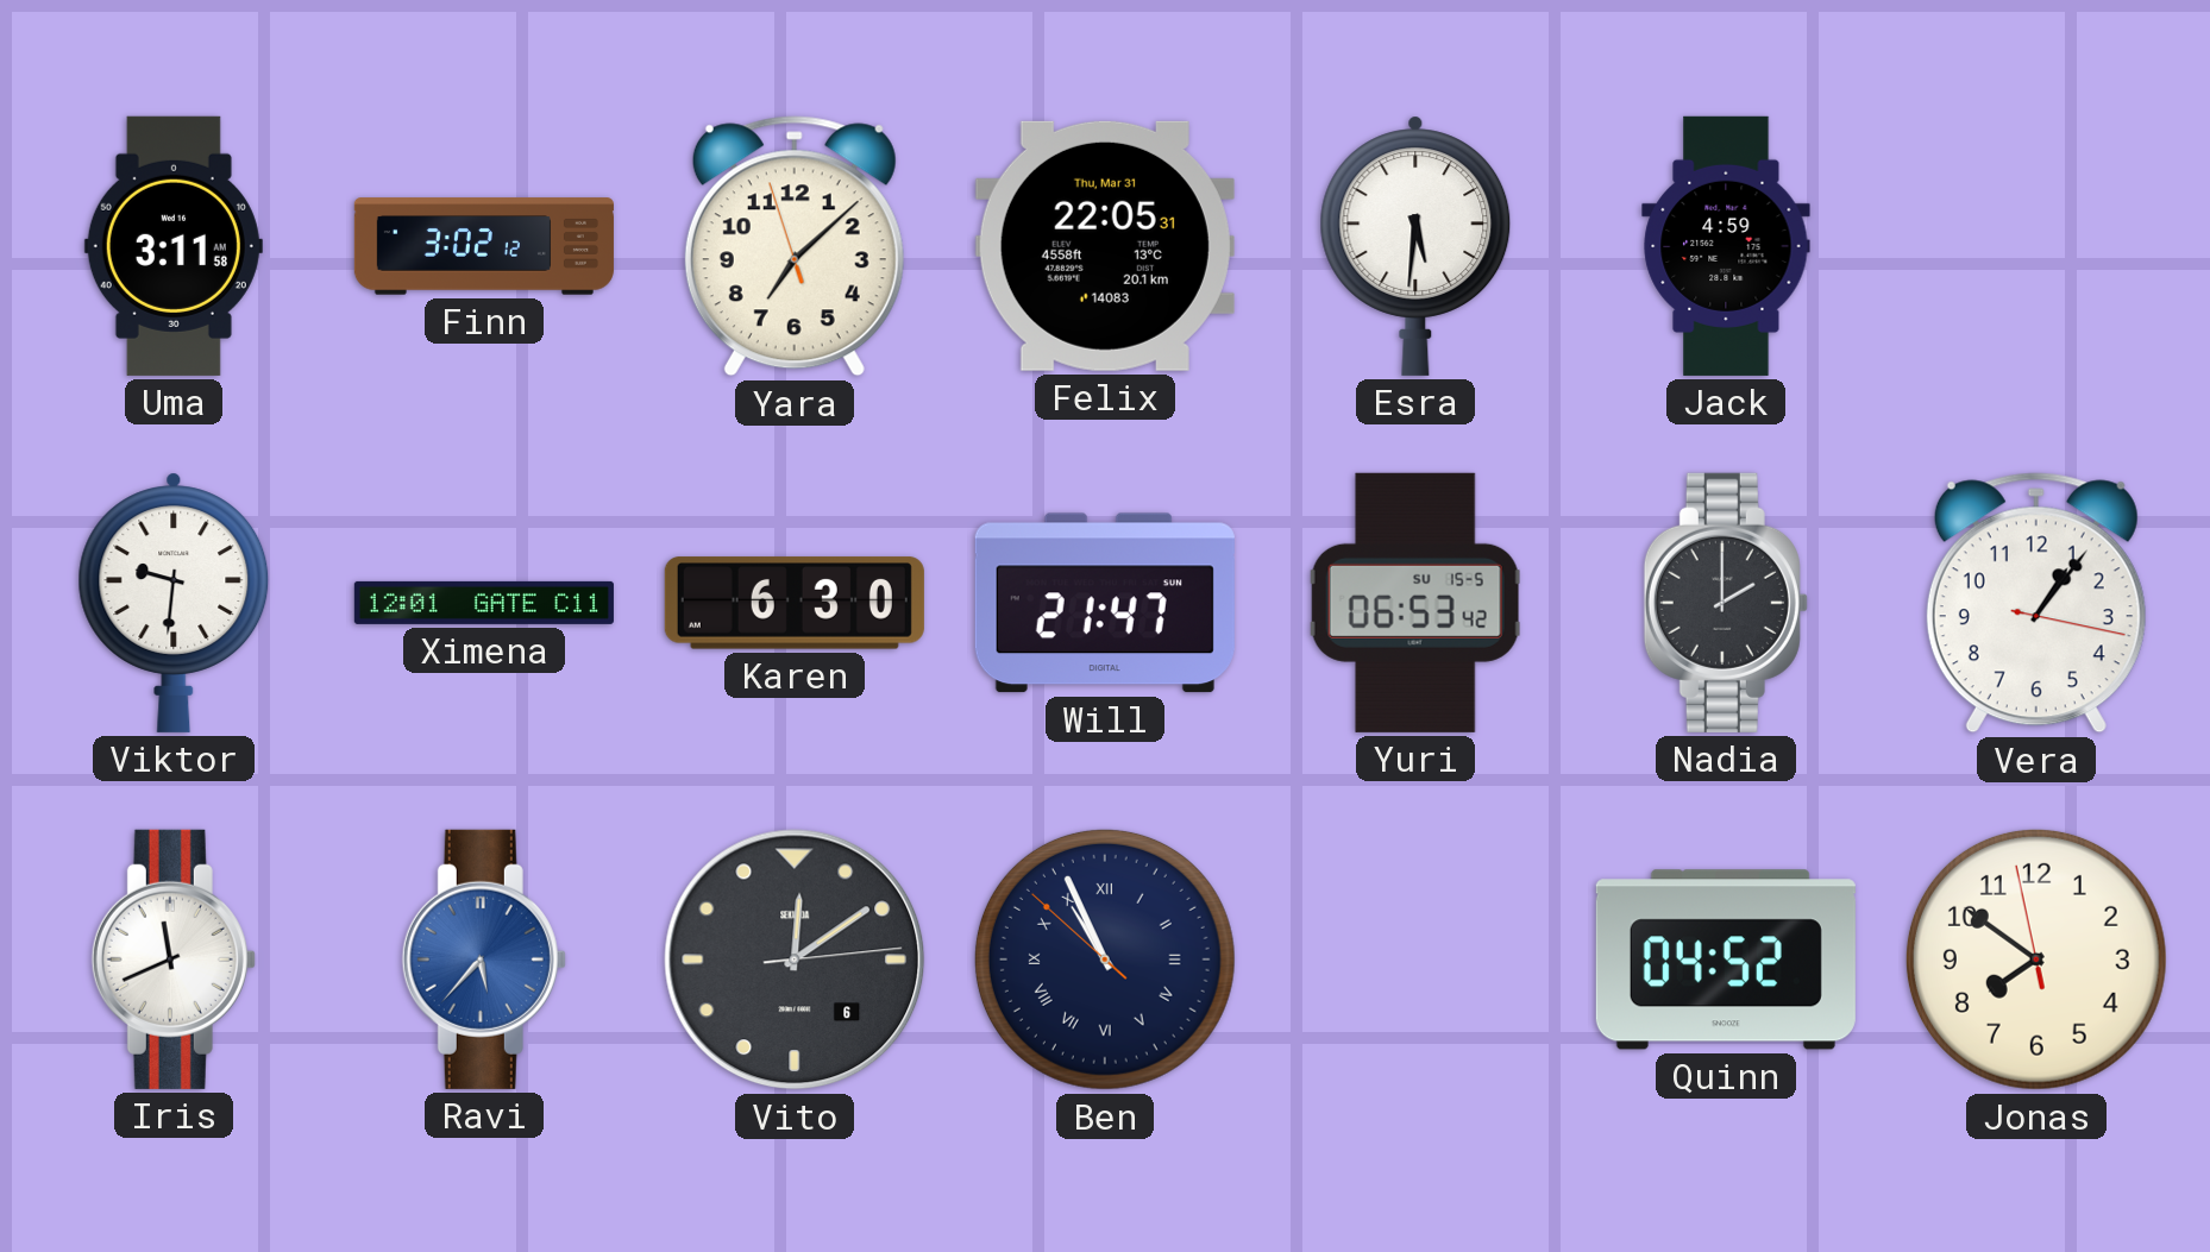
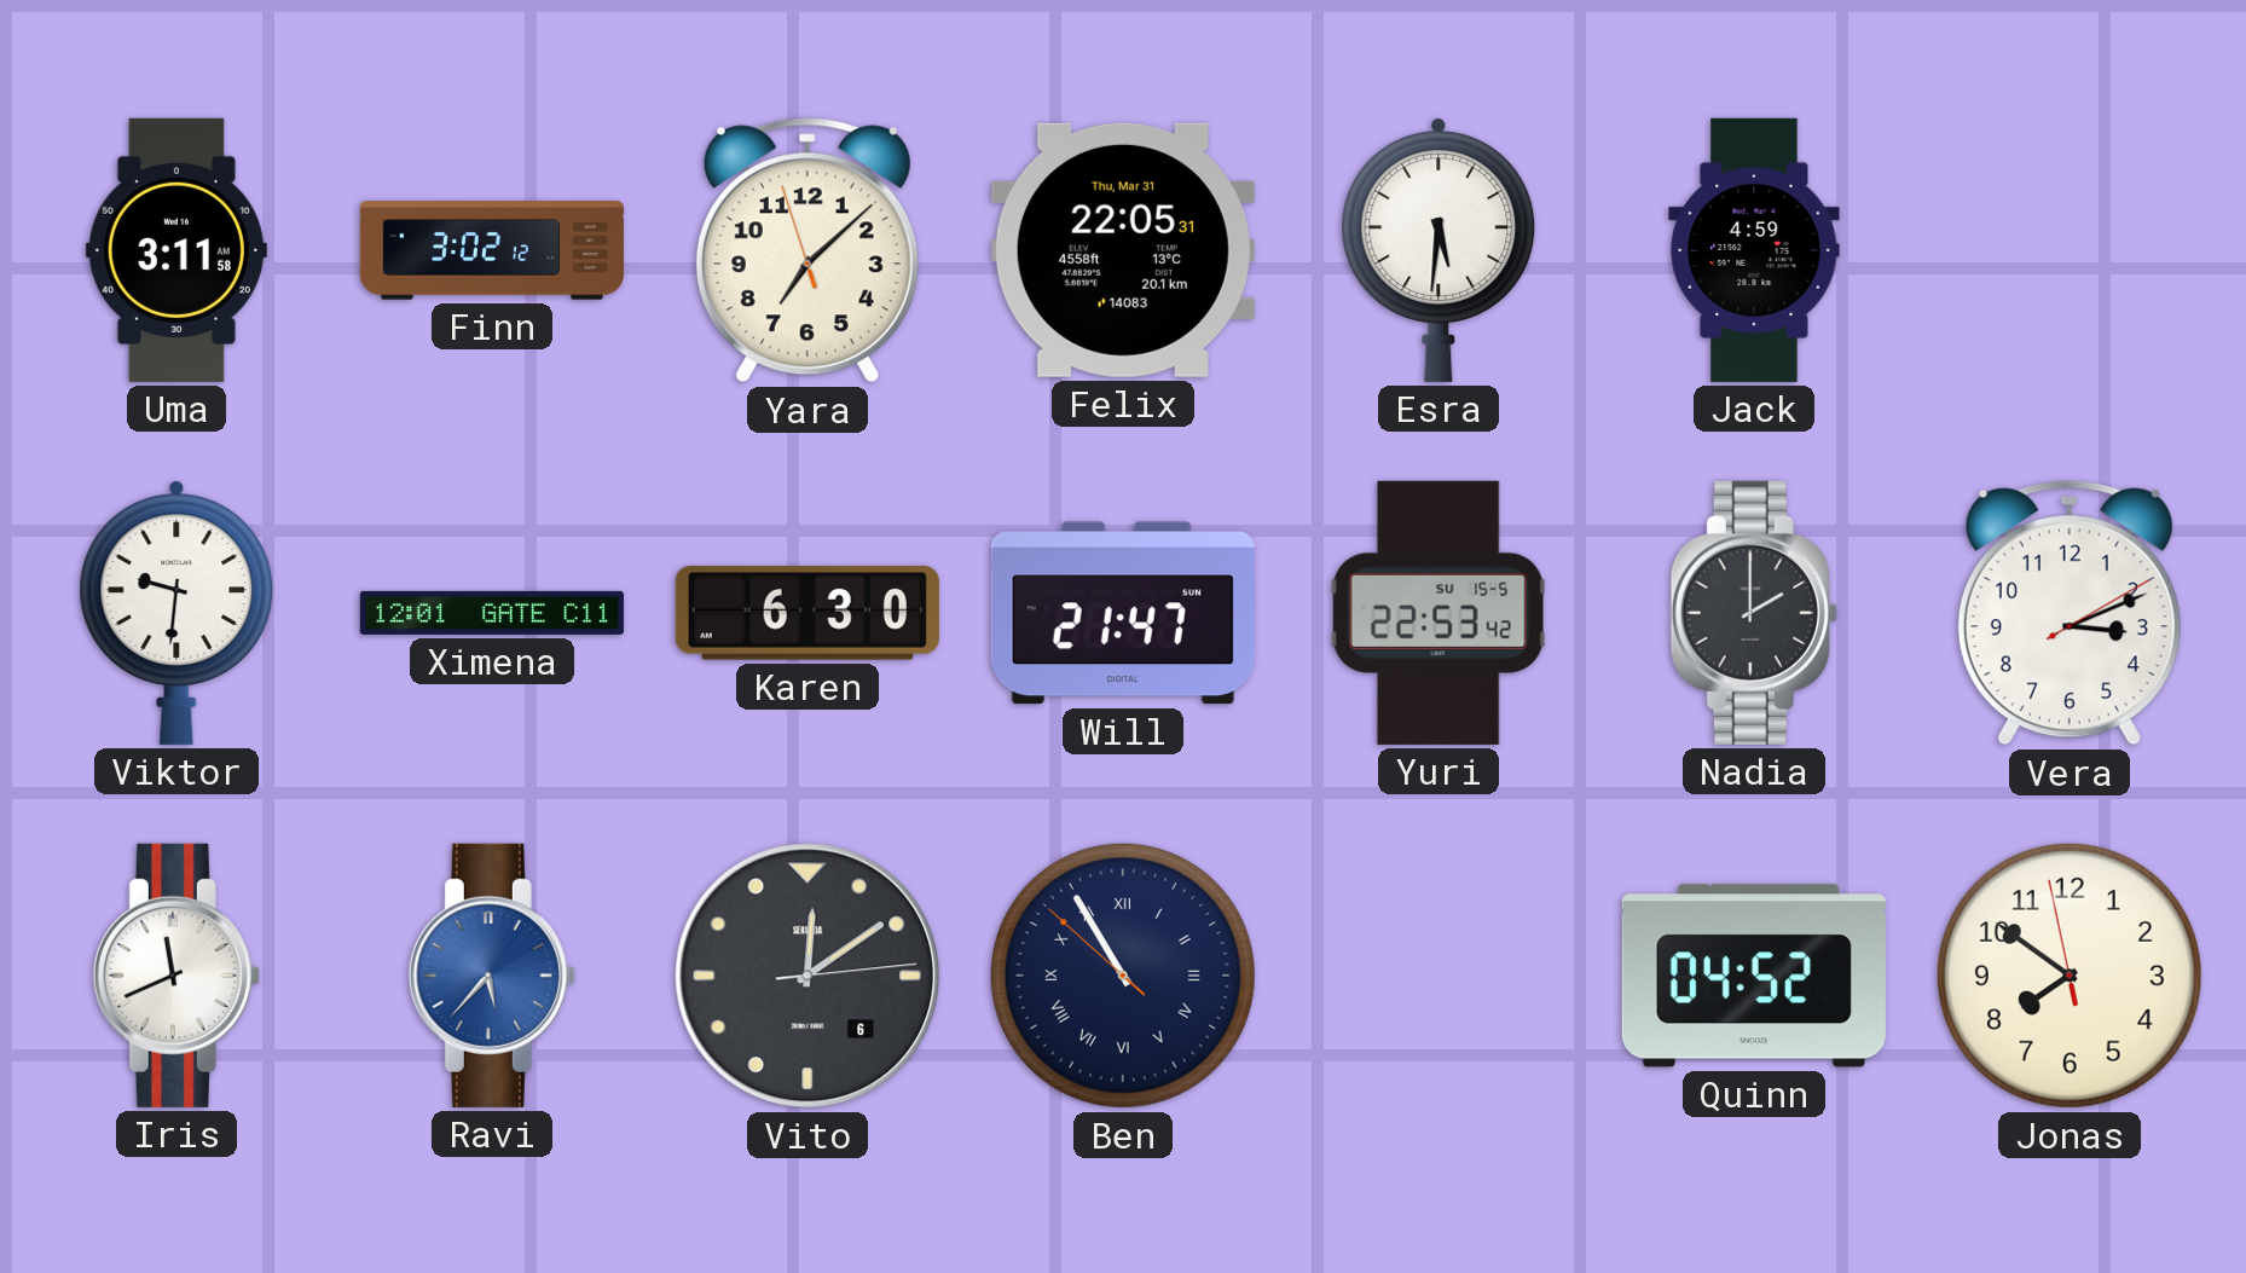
Yuri: 06:53 -> 22:53 (1439, 613)
Vera: 1:06 -> 3:11 (2070, 613)
Ben: 10:55 -> 10:54 (1123, 976)
